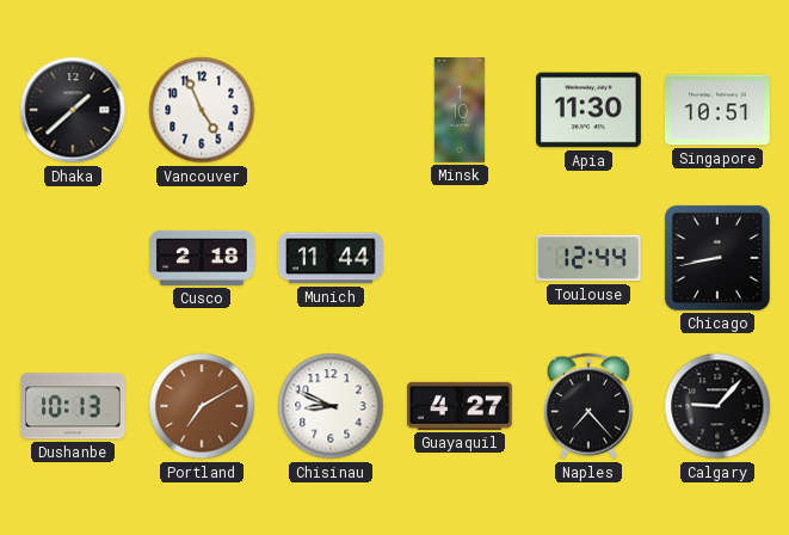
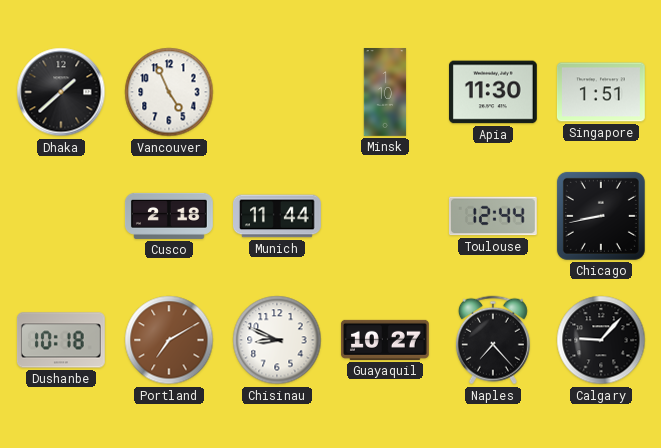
Singapore: 10:51 -> 1:51 (601, 92)
Dushanbe: 10:13 -> 10:18 (61, 340)
Guayaquil: 4:27 -> 10:27 (385, 340)
